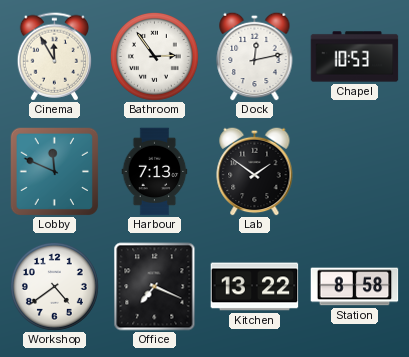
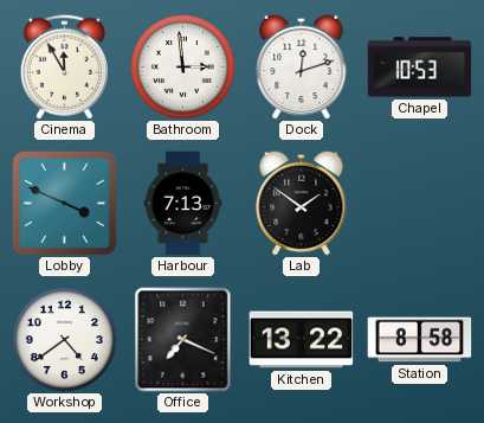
Bathroom: 2:54 -> 2:59 (182, 66)
Dock: 12:13 -> 12:12 (302, 66)
Lobby: 11:49 -> 3:49 (64, 203)
